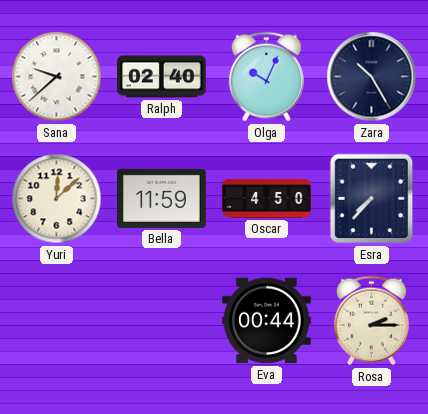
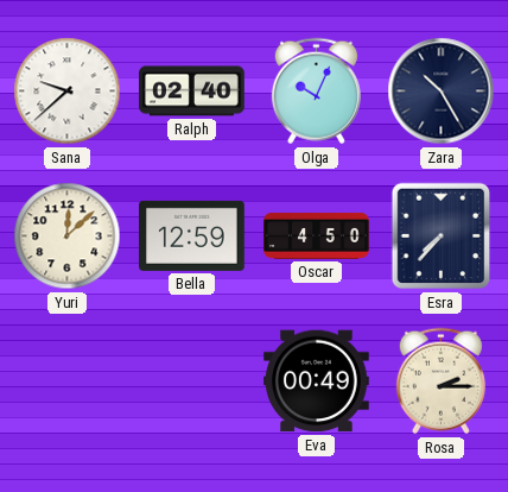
Bella: 11:59 -> 12:59 (192, 235)
Eva: 00:44 -> 00:49 (317, 381)
